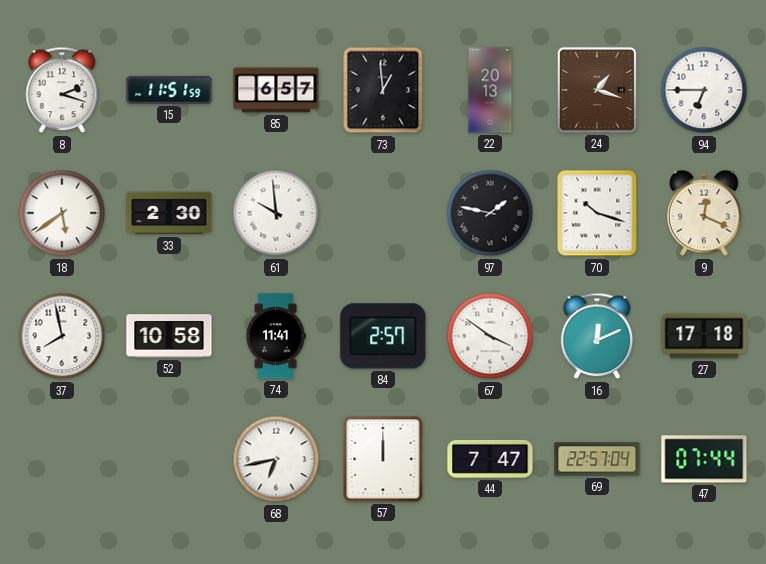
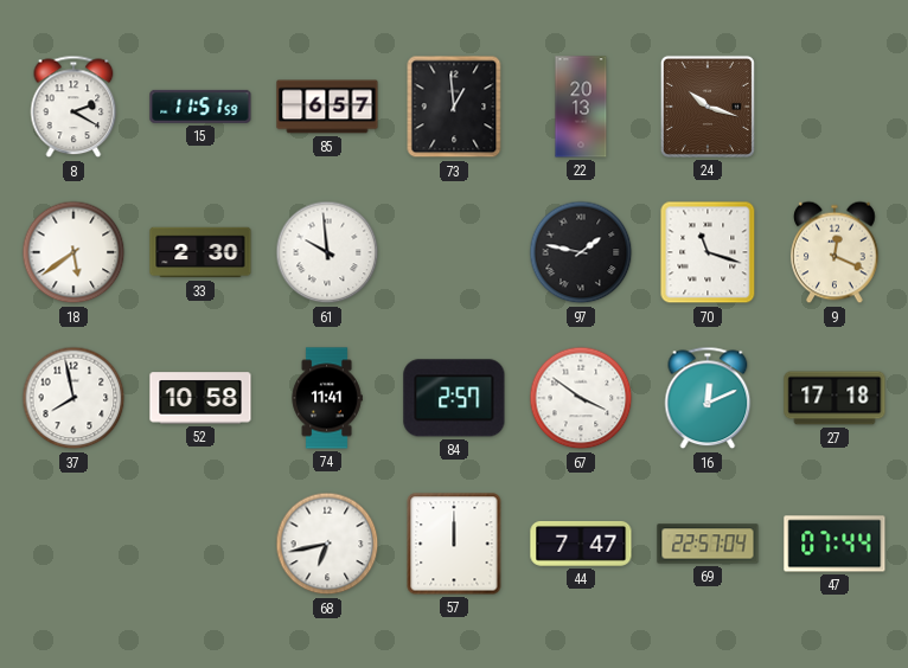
8: 2:18 -> 2:20 (73, 107)
24: 1:18 -> 10:18 (708, 107)
94: 6:45 -> none (704, 90)
70: 10:18 -> 11:18 (708, 252)
